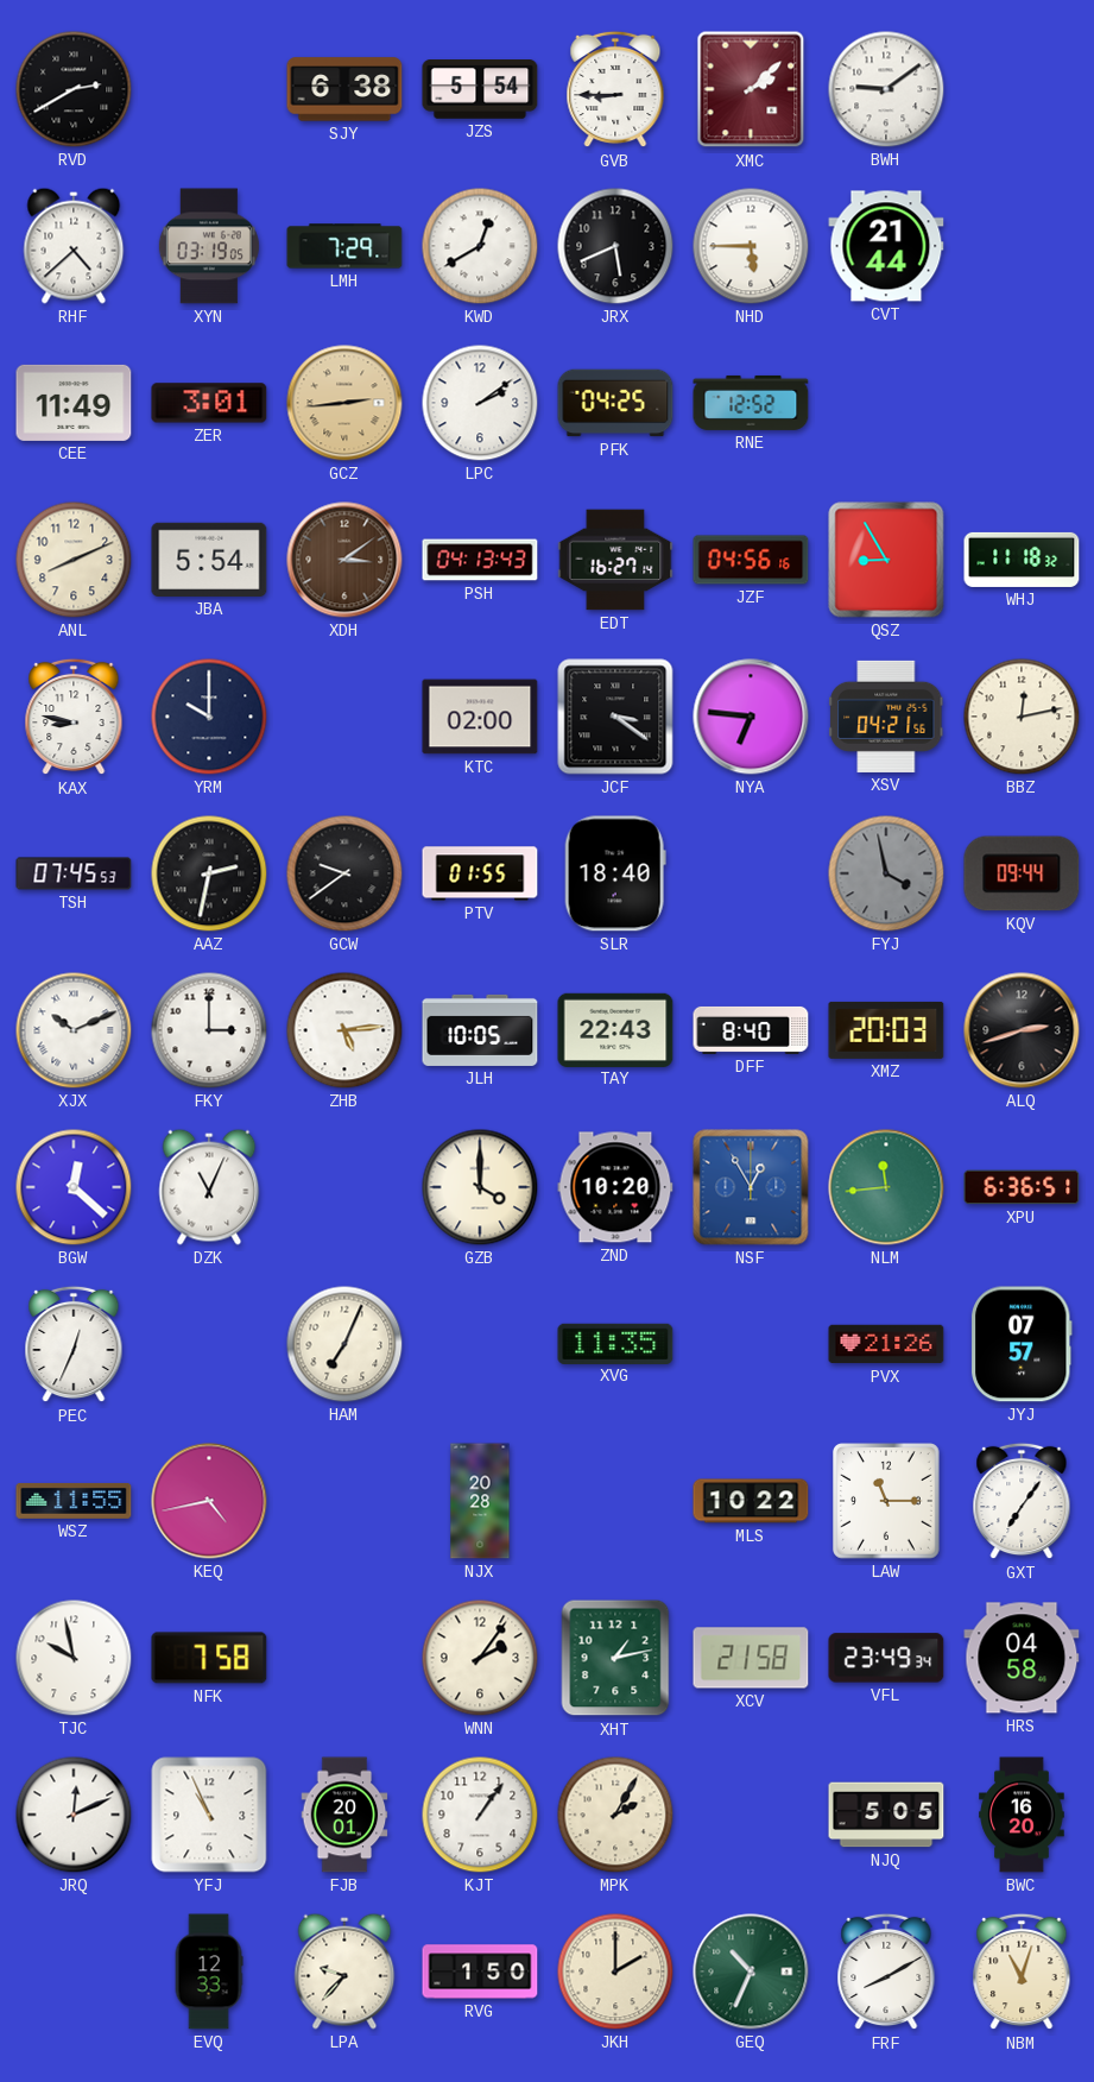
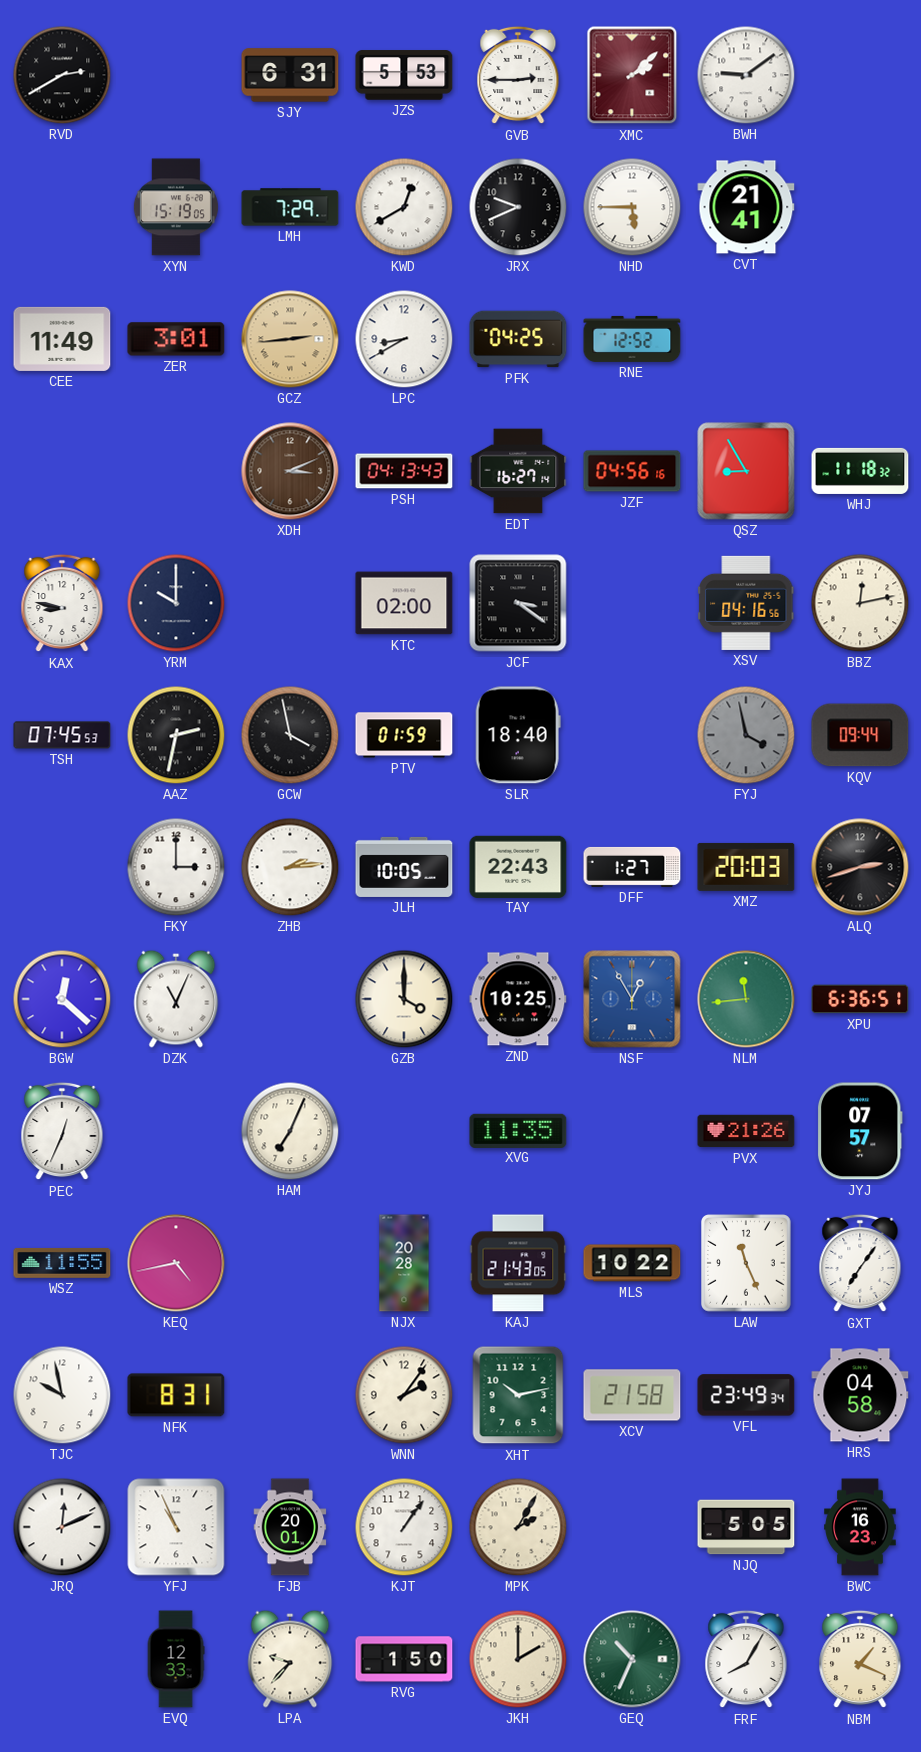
SJY: 6:38 -> 6:31 (290, 75)
JZS: 5:54 -> 5:53 (404, 75)
GVB: 8:45 -> 2:45 (518, 75)
RHF: 4:38 -> none (74, 246)
XYN: 03:19 -> 15:19 (176, 207)
JRX: 5:41 -> 9:41 (518, 207)
CVT: 21:44 -> 21:41 (746, 207)
LPC: 2:09 -> 8:40 (404, 339)
ANL: 8:11 -> none (74, 560)
JBA: 5:54 -> none (209, 560)
XDH: 3:09 -> 3:11 (290, 471)
NYA: 6:46 -> none (751, 717)
XSV: 04:21 -> 04:16 (747, 603)
GCW: 9:39 -> 3:58 (290, 735)
PTV: 01:55 -> 01:59 (404, 735)
XJX: 10:11 -> none (74, 1030)
ZHB: 5:14 -> 2:14 (290, 867)
DFF: 8:40 -> 1:27 (632, 867)
ZND: 10:20 -> 10:25 (518, 999)
KAJ: none -> 21:43 (518, 1263)
LAW: 11:15 -> 11:26 (747, 1263)
NFK: 7:58 -> 8:31 (176, 1395)
XHT: 1:13 -> 10:13 (518, 1395)
BWC: 16:20 -> 16:23 (860, 1527)
FRF: 8:10 -> 8:05 (746, 1659)
NBM: 11:03 -> 1:19 (860, 1659)
